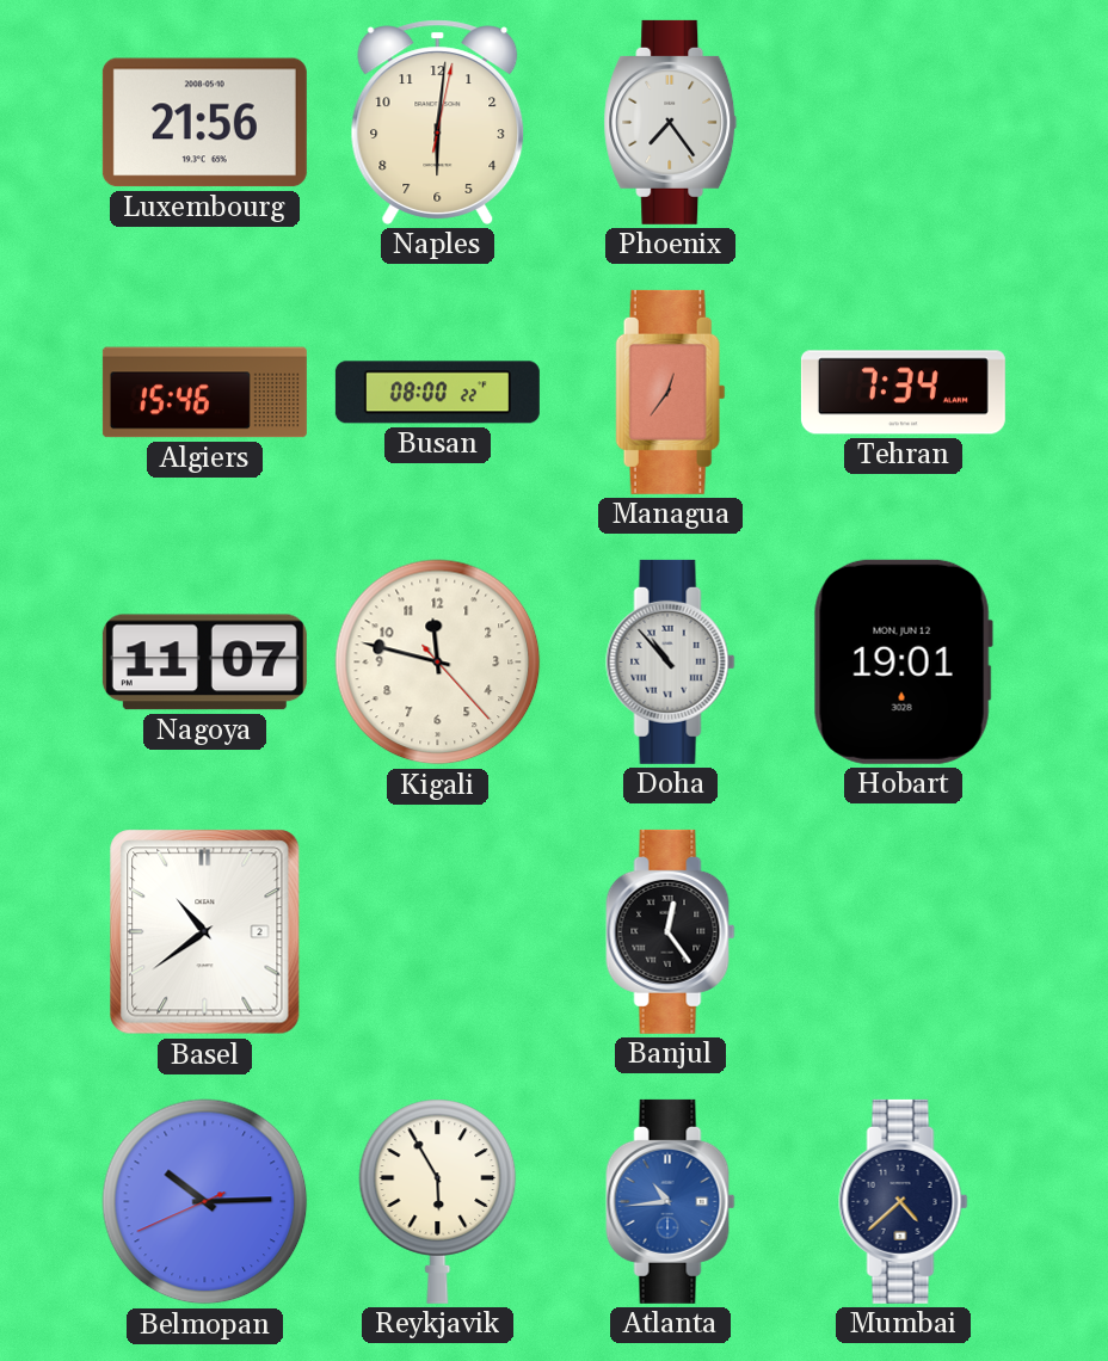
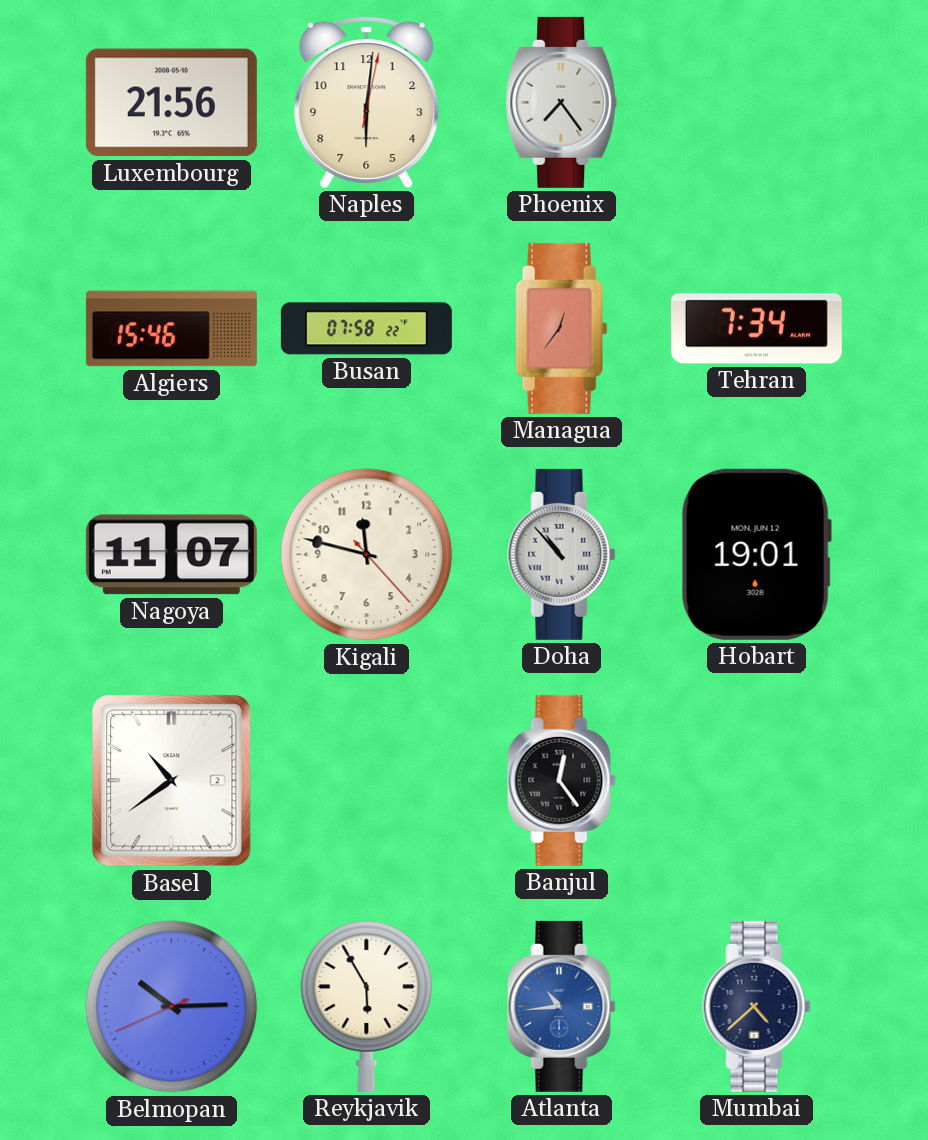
Busan: 08:00 -> 07:58 (366, 329)
